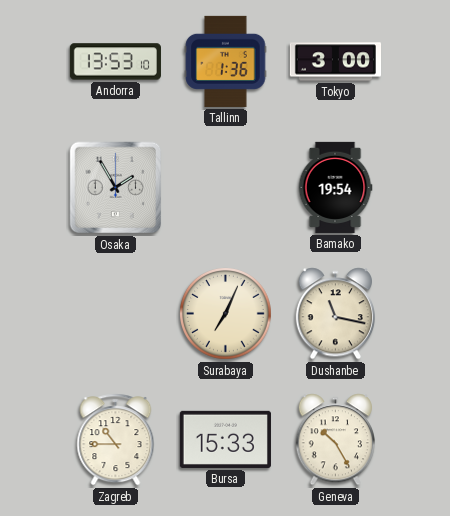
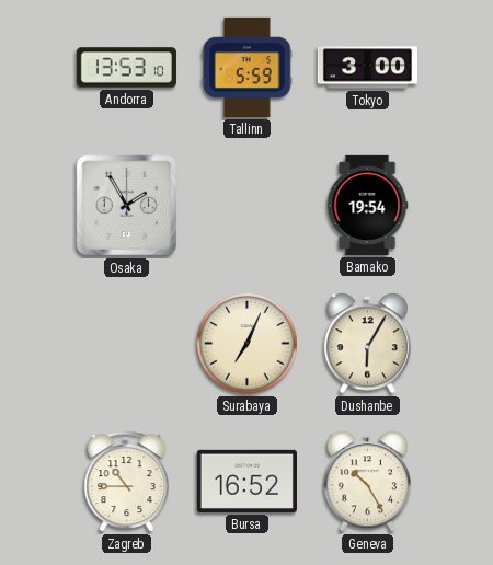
Tallinn: 1:36 -> 5:59 (248, 67)
Dushanbe: 11:17 -> 6:05 (367, 344)
Bursa: 15:33 -> 16:52 (246, 481)
